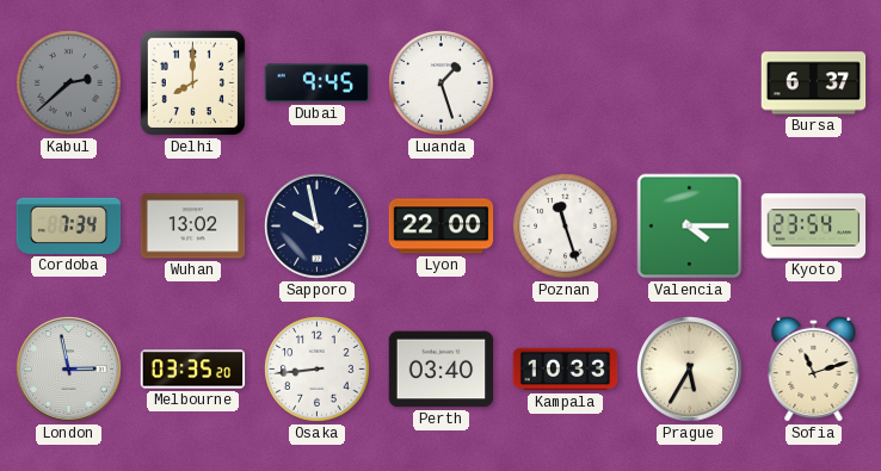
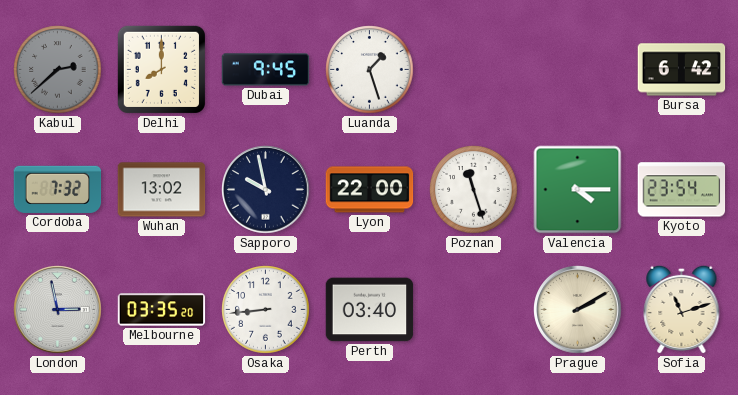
Bursa: 6:37 -> 6:42 (682, 70)
Cordoba: 7:34 -> 7:32 (58, 189)
Kampala: 10:33 -> none (566, 370)
Prague: 5:35 -> 2:10 (578, 310)
